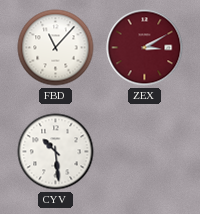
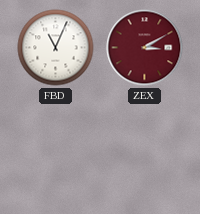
FBD: 11:07 -> 11:04 (56, 48)
CYV: 10:29 -> none (56, 152)
